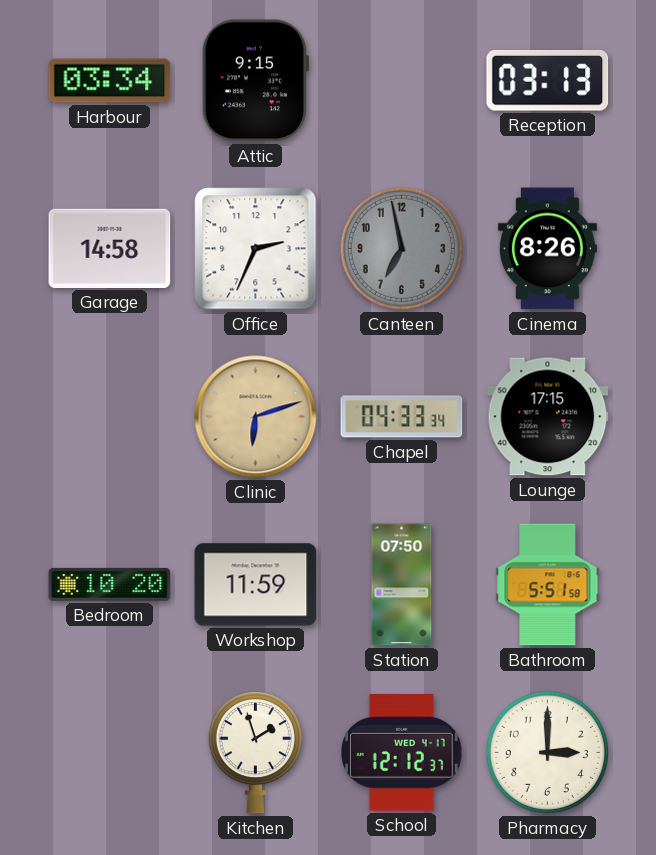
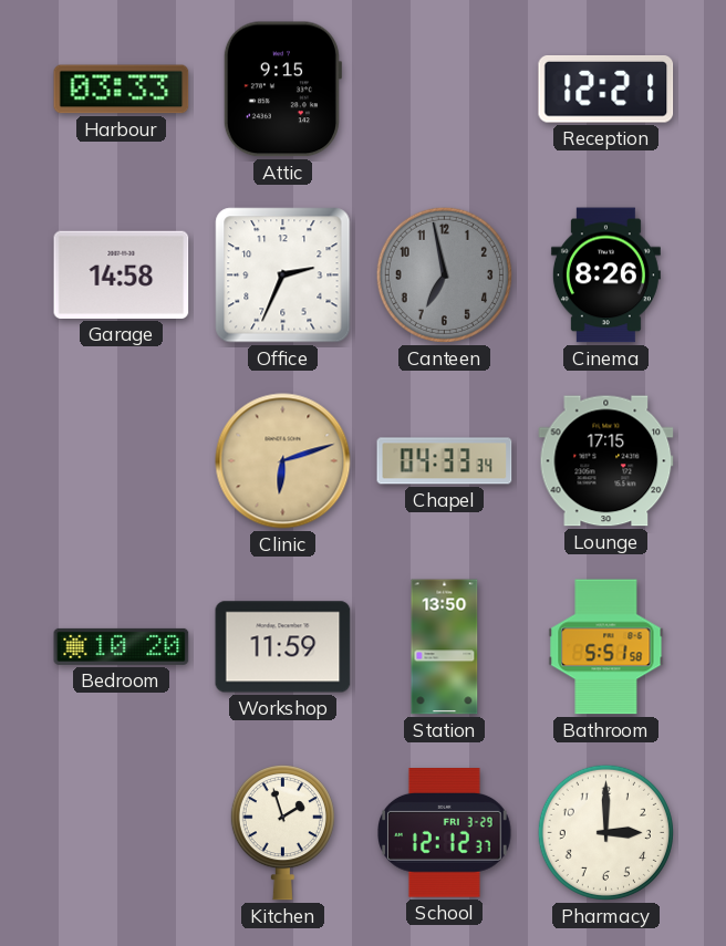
Harbour: 03:34 -> 03:33 (122, 90)
Reception: 03:13 -> 12:21 (606, 90)
Station: 07:50 -> 13:50 (445, 647)
School date: WED 4-17 -> FRI 3-29 (445, 833)
